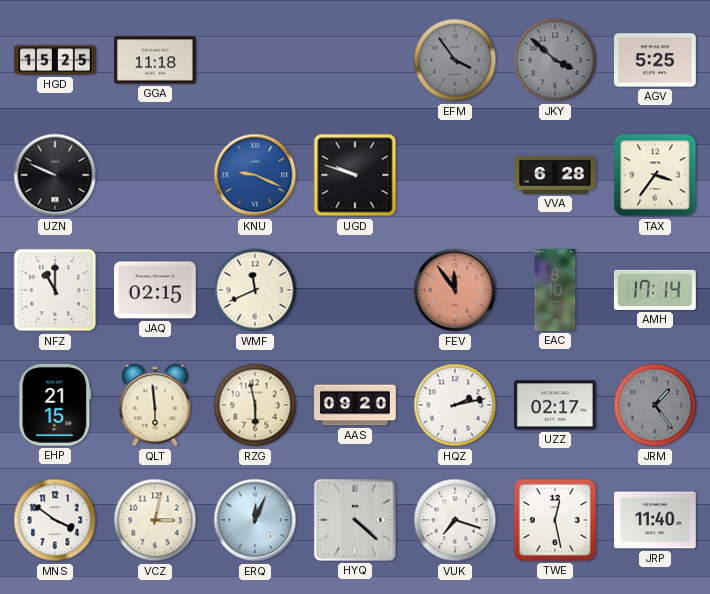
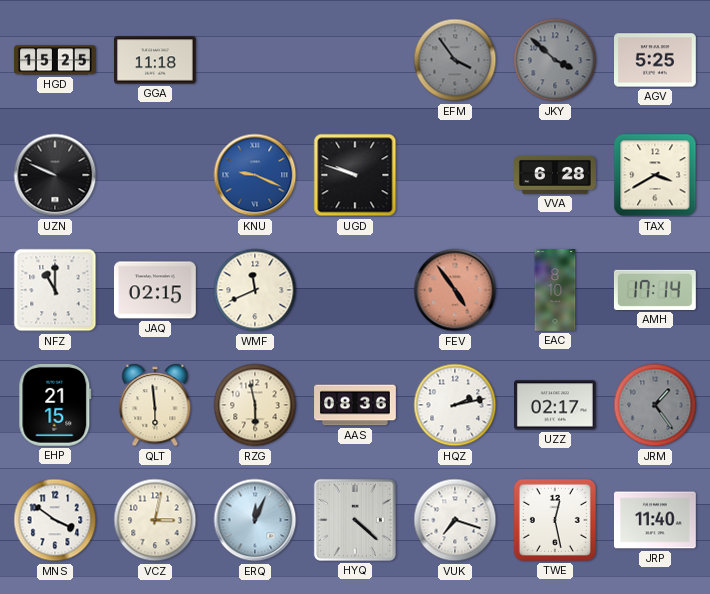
TAX: 3:36 -> 3:40 (655, 175)
FEV: 11:54 -> 4:54 (455, 290)
AAS: 09:20 -> 08:36 (355, 405)
